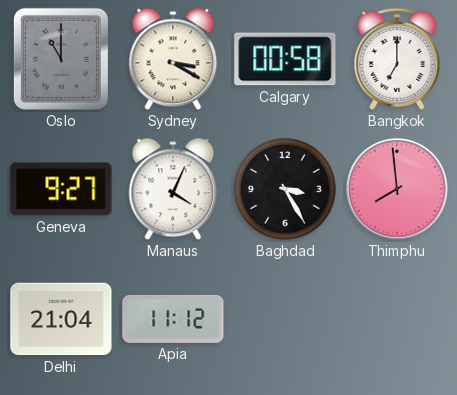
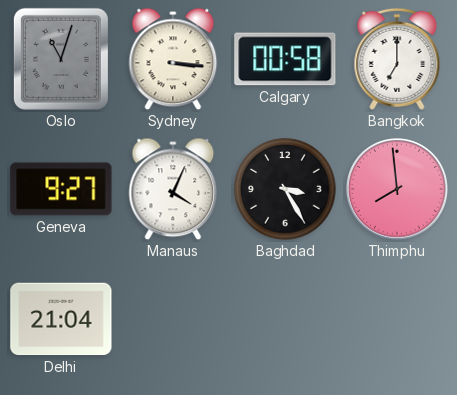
Oslo: 11:00 -> 11:03 (61, 59)
Sydney: 3:20 -> 3:16 (173, 59)
Apia: 11:12 -> none (173, 319)
